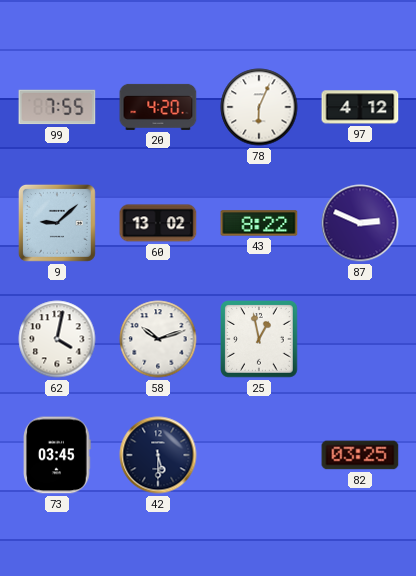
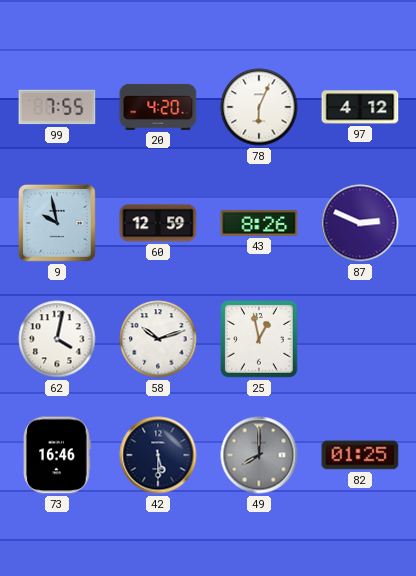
9: 9:08 -> 9:58 (57, 223)
60: 13:02 -> 12:59 (158, 223)
43: 8:22 -> 8:26 (259, 223)
73: 03:45 -> 16:46 (57, 455)
49: none -> 8:00 (259, 455)
82: 03:25 -> 01:25 (360, 455)
